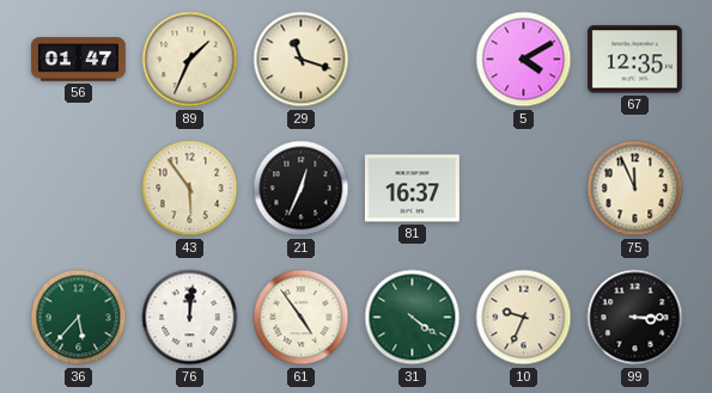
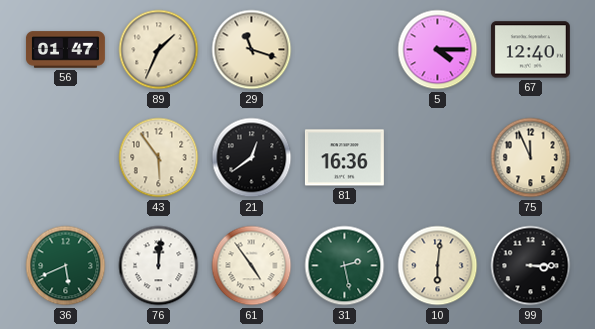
5: 4:10 -> 4:15 (438, 50)
67: 12:35 -> 12:40 (530, 50)
21: 12:34 -> 12:39 (252, 158)
81: 16:37 -> 16:36 (344, 158)
36: 5:37 -> 5:41 (66, 266)
31: 4:21 -> 2:28 (345, 266)
10: 9:34 -> 6:01 (438, 266)
